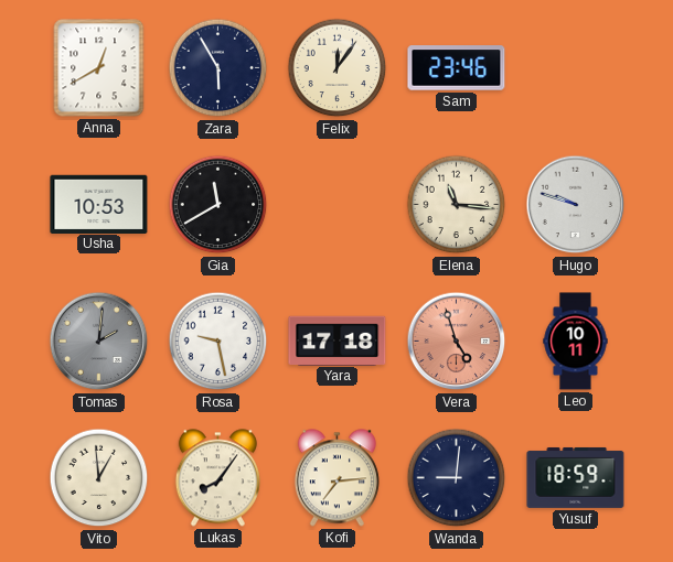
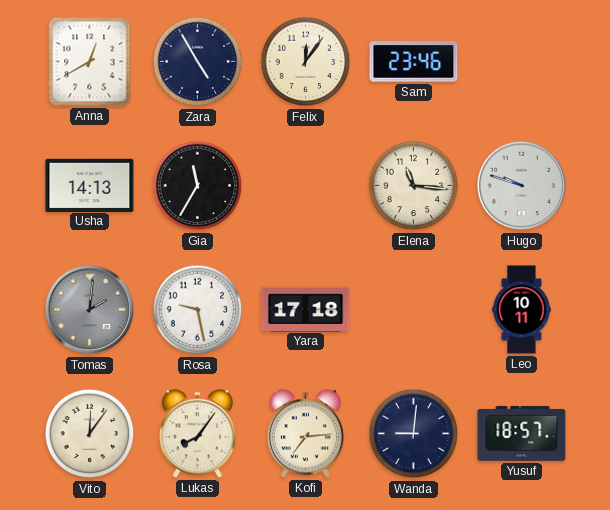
Zara: 5:55 -> 4:55 (198, 62)
Usha: 10:53 -> 14:13 (90, 185)
Gia: 11:40 -> 11:35 (198, 186)
Vera: 4:57 -> none (457, 342)
Vito: 12:59 -> 12:06 (90, 434)
Yusuf: 18:59 -> 18:57 (522, 433)
